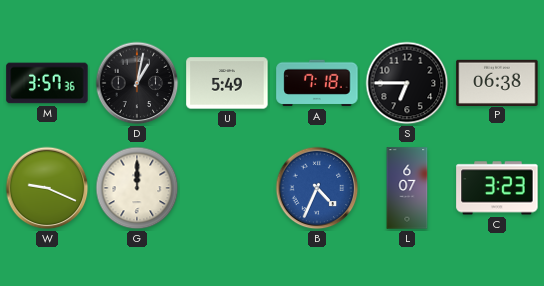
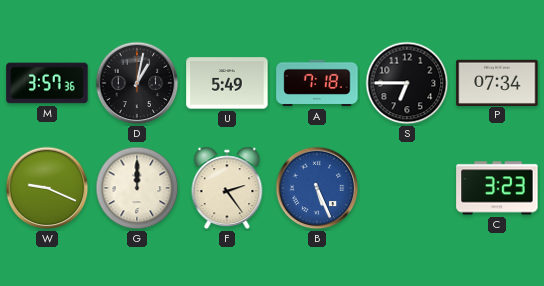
P: 06:38 -> 07:34 (497, 82)
F: none -> 2:24 (227, 188)
B: 4:34 -> 5:26 (317, 188)
L: 6:07 -> none (407, 188)
